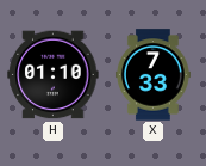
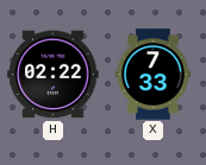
H: 01:10 -> 02:22 (54, 75)
